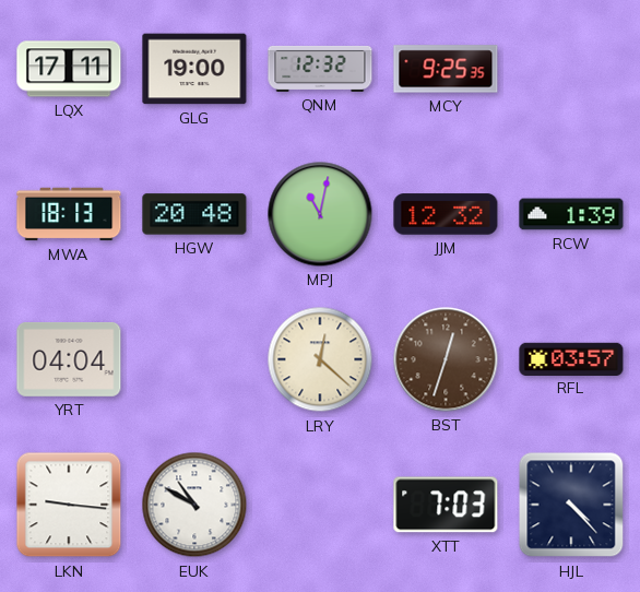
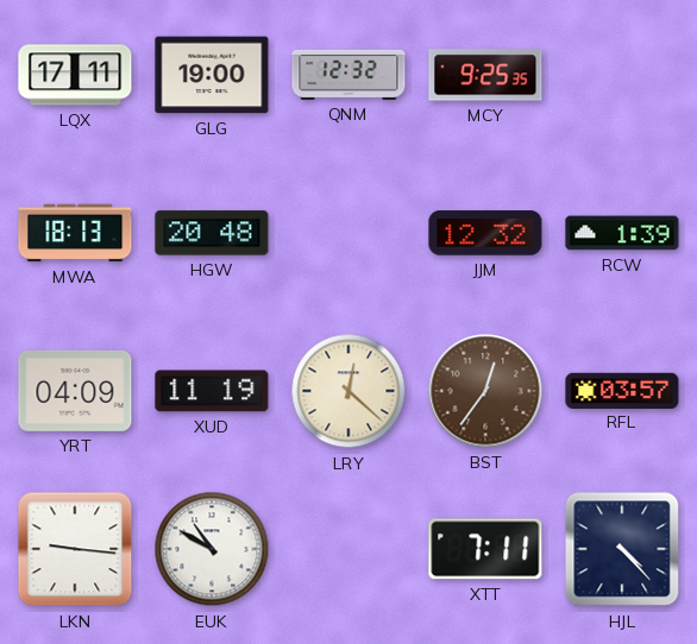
MPJ: 11:02 -> none (320, 214)
YRT: 04:04 -> 04:09 (75, 391)
XUD: none -> 11:19 (212, 391)
BST: 12:33 -> 12:36 (485, 391)
XTT: 7:03 -> 7:11 (485, 549)
